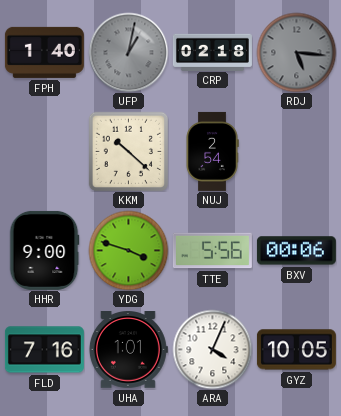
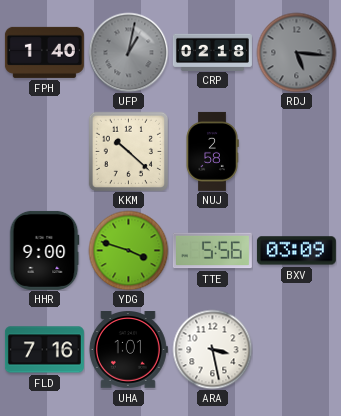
NUJ: 2:54 -> 2:58 (212, 151)
BXV: 00:06 -> 03:09 (296, 251)
ARA: 4:04 -> 3:28 (212, 349)
GYZ: 10:05 -> none (296, 350)
